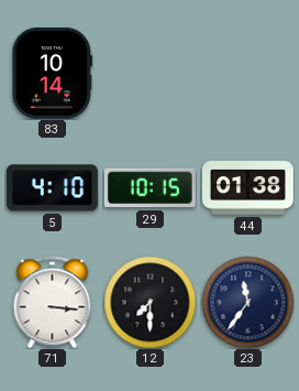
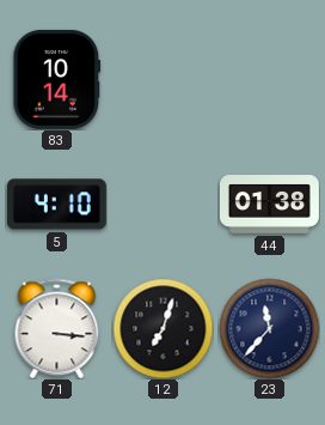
29: 10:15 -> none (149, 188)
12: 7:30 -> 7:03 (162, 328)
23: 11:36 -> 11:37 (269, 328)
